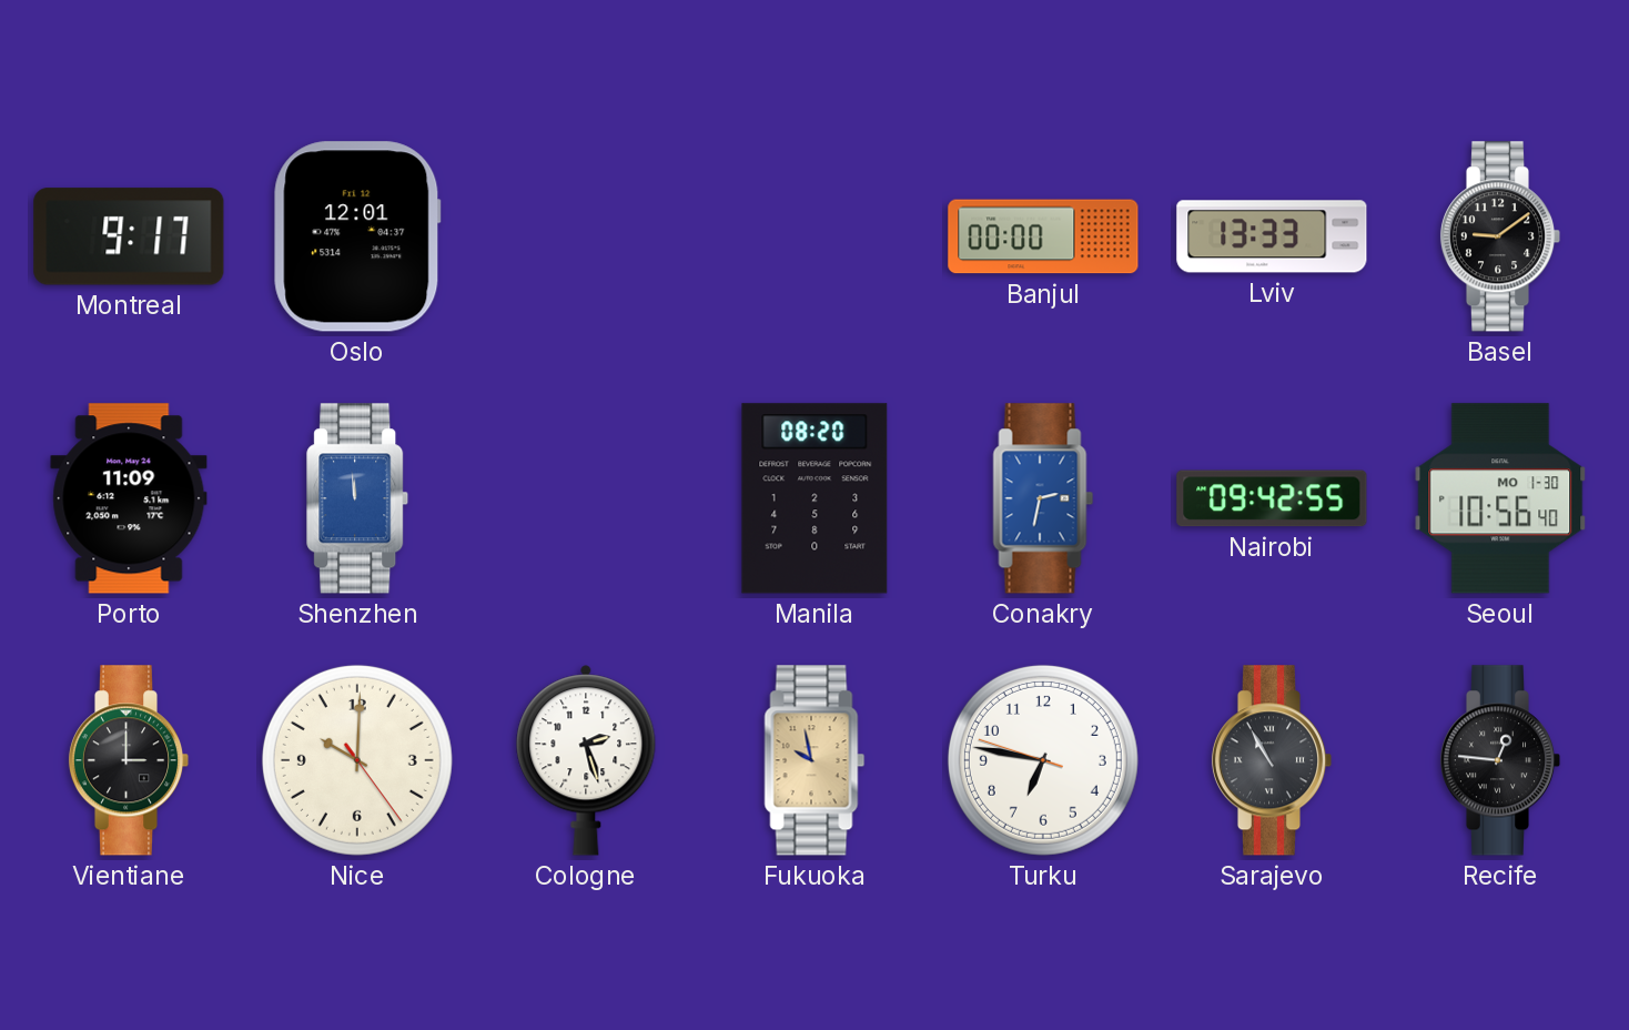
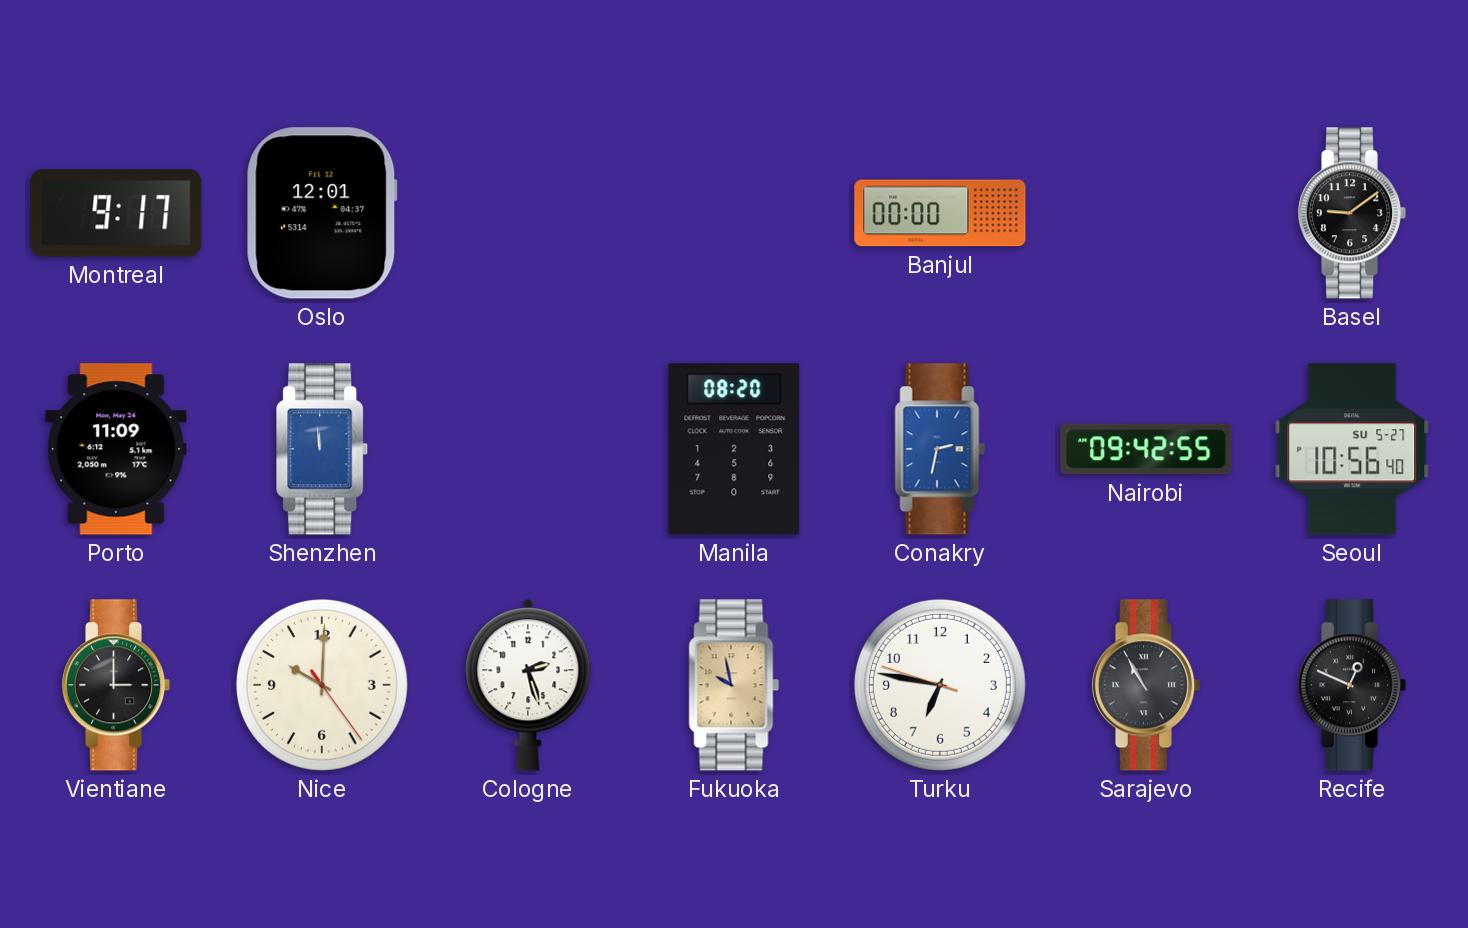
Lviv: 13:33 -> none (1272, 236)
Seoul date: MO 1-30 -> SU 5-27 (1352, 449)
Recife: 12:46 -> 12:49 (1352, 685)
